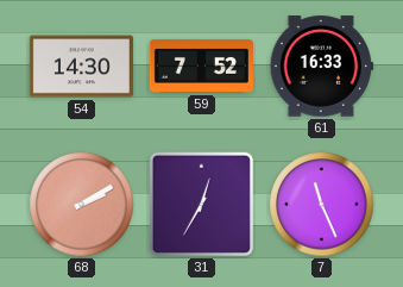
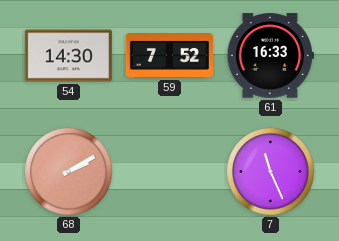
31: 12:35 -> none (201, 204)
